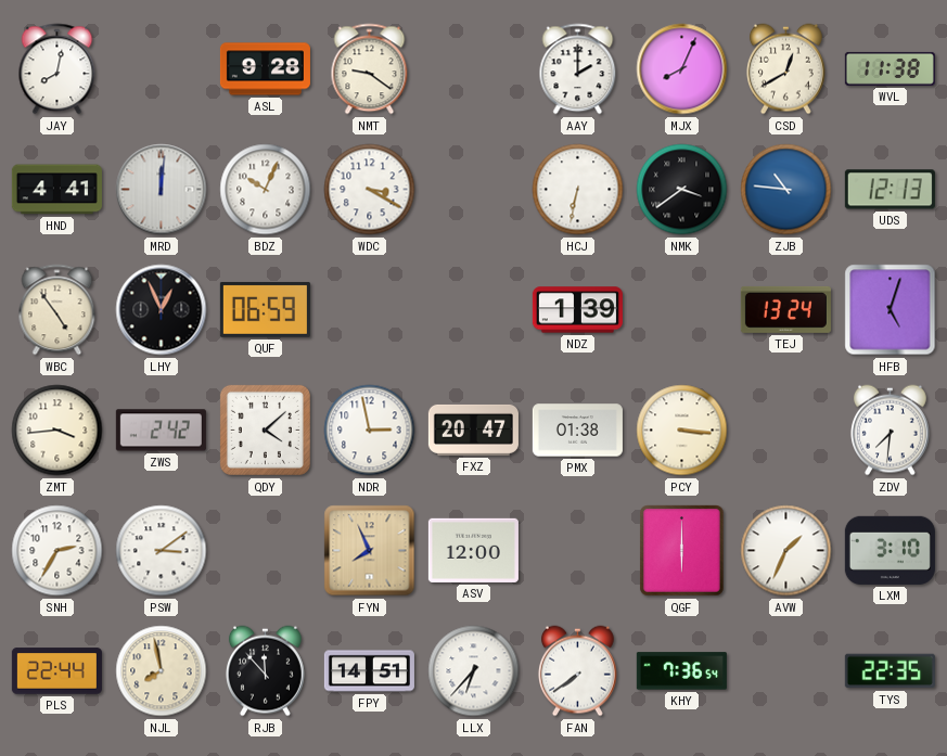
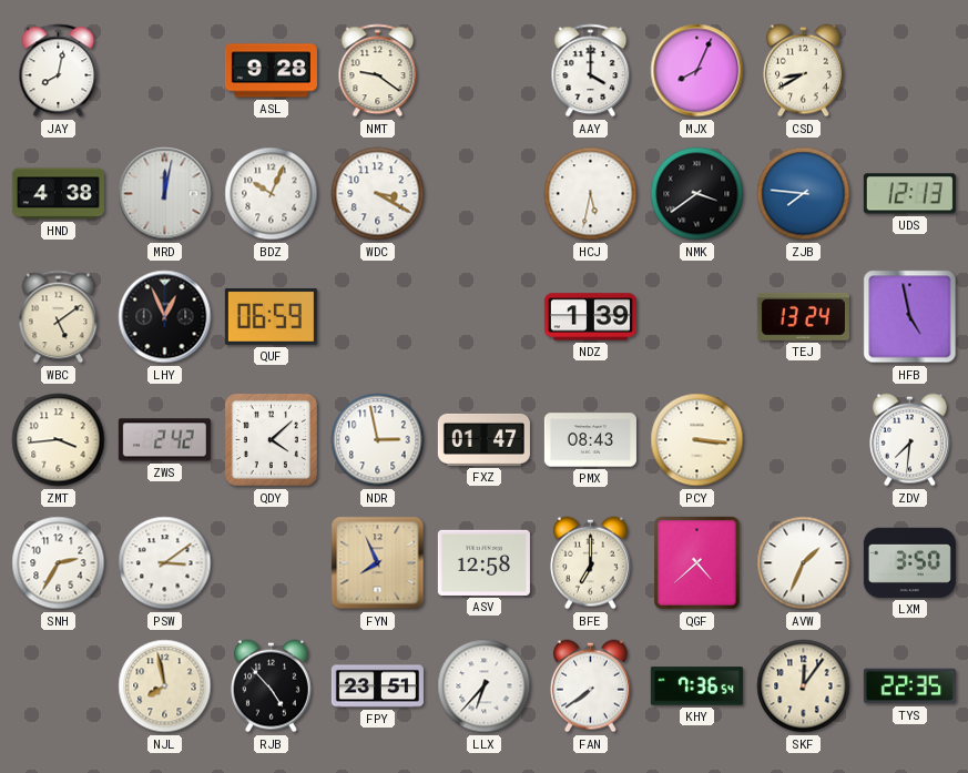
AAY: 2:00 -> 4:00 (591, 71)
CSD: 12:40 -> 8:40 (803, 71)
WVL: 11:38 -> none (890, 68)
HND: 4:41 -> 4:38 (58, 194)
MRD: 12:01 -> 12:02 (165, 194)
HCJ: 6:32 -> 5:32 (591, 194)
ZJB: 10:46 -> 7:46 (804, 194)
WBC: 4:54 -> 5:09 (59, 317)
HFB: 5:03 -> 4:58 (910, 317)
FXZ: 20:47 -> 01:47 (483, 439)
PMX: 01:38 -> 08:43 (590, 440)
ASV: 12:00 -> 12:58 (483, 562)
BFE: none -> 7:00 (590, 563)
QGF: 6:00 -> 4:38 (697, 563)
LXM: 3:10 -> 3:50 (909, 562)
PLS: 22:44 -> none (56, 671)
RJB: 11:53 -> 4:53 (271, 686)
FPY: 14:51 -> 23:51 (377, 686)
SKF: none -> 12:06 (804, 686)
